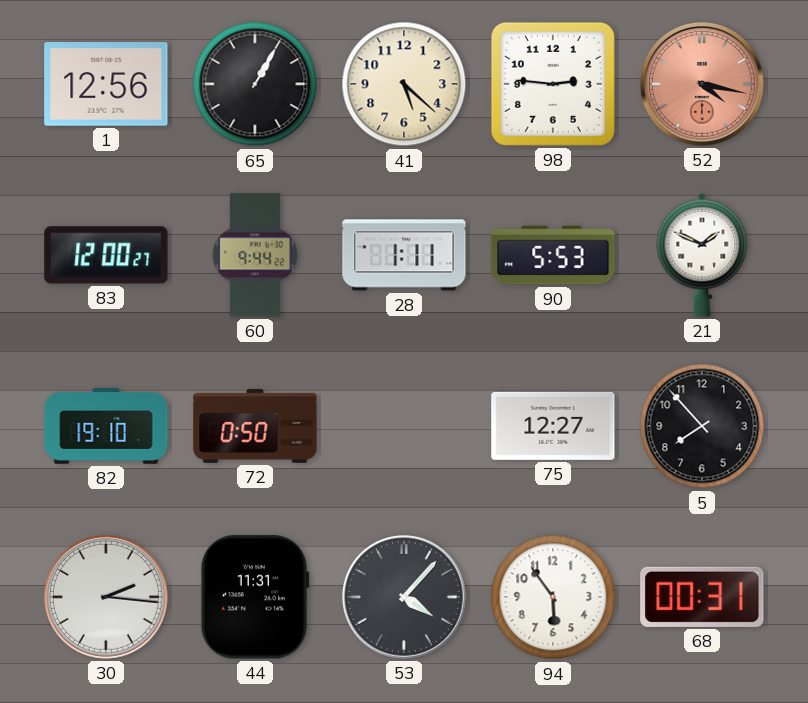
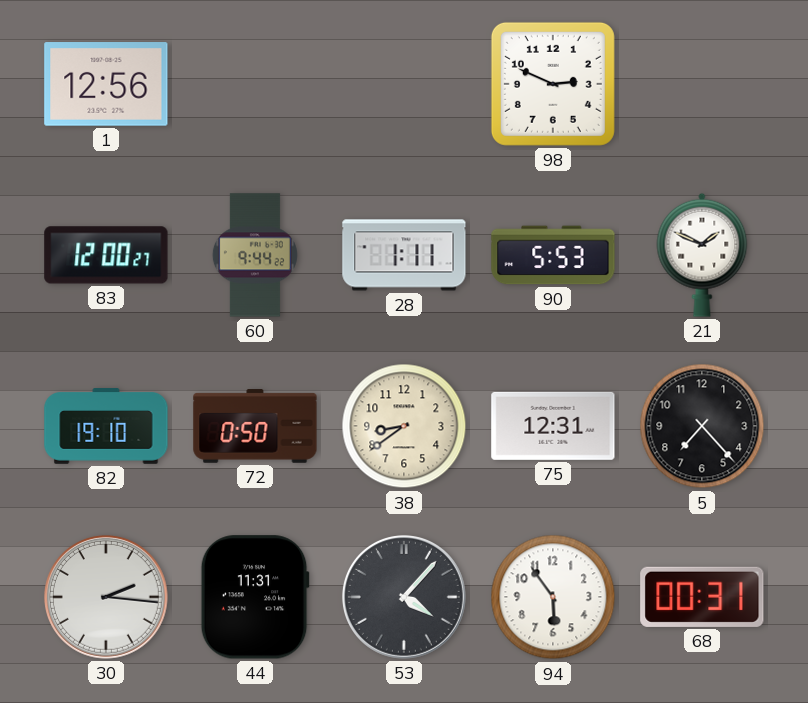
65: 1:05 -> none (255, 84)
41: 5:22 -> none (404, 84)
98: 2:46 -> 2:49 (553, 84)
52: 4:17 -> none (702, 84)
38: none -> 8:39 (404, 426)
75: 12:27 -> 12:31 (553, 426)
5: 7:53 -> 7:23 (702, 426)
